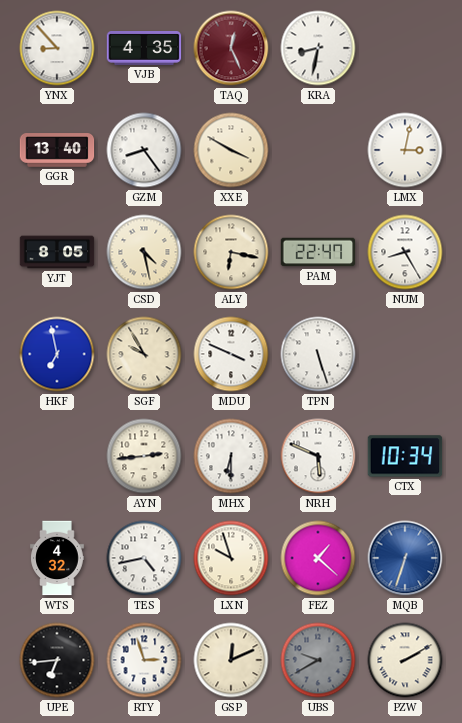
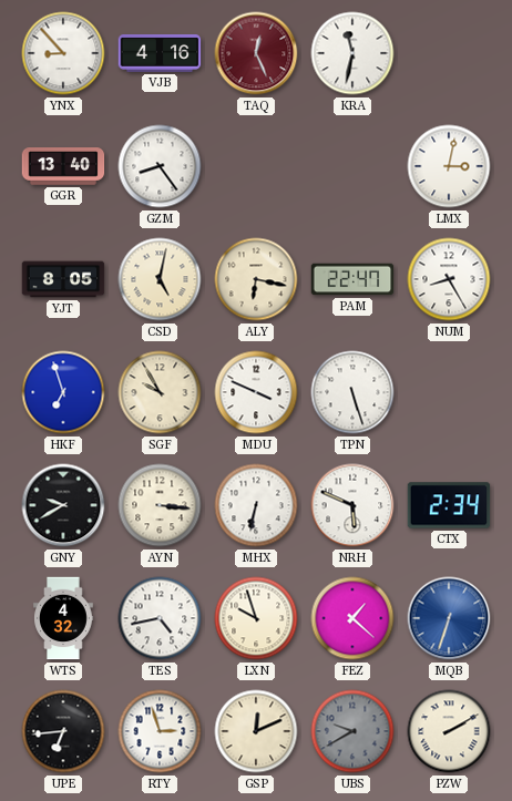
VJB: 4:35 -> 4:16 (160, 54)
KRA: 8:32 -> 11:32 (352, 53)
XXE: 3:50 -> none (231, 150)
CSD: 4:28 -> 5:02 (160, 279)
HKF: 6:58 -> 6:57 (63, 392)
GNY: none -> 9:40 (63, 505)
AYN: 2:44 -> 3:16 (160, 505)
MHX: 6:30 -> 6:32 (256, 505)
CTX: 10:34 -> 2:34 (449, 505)
